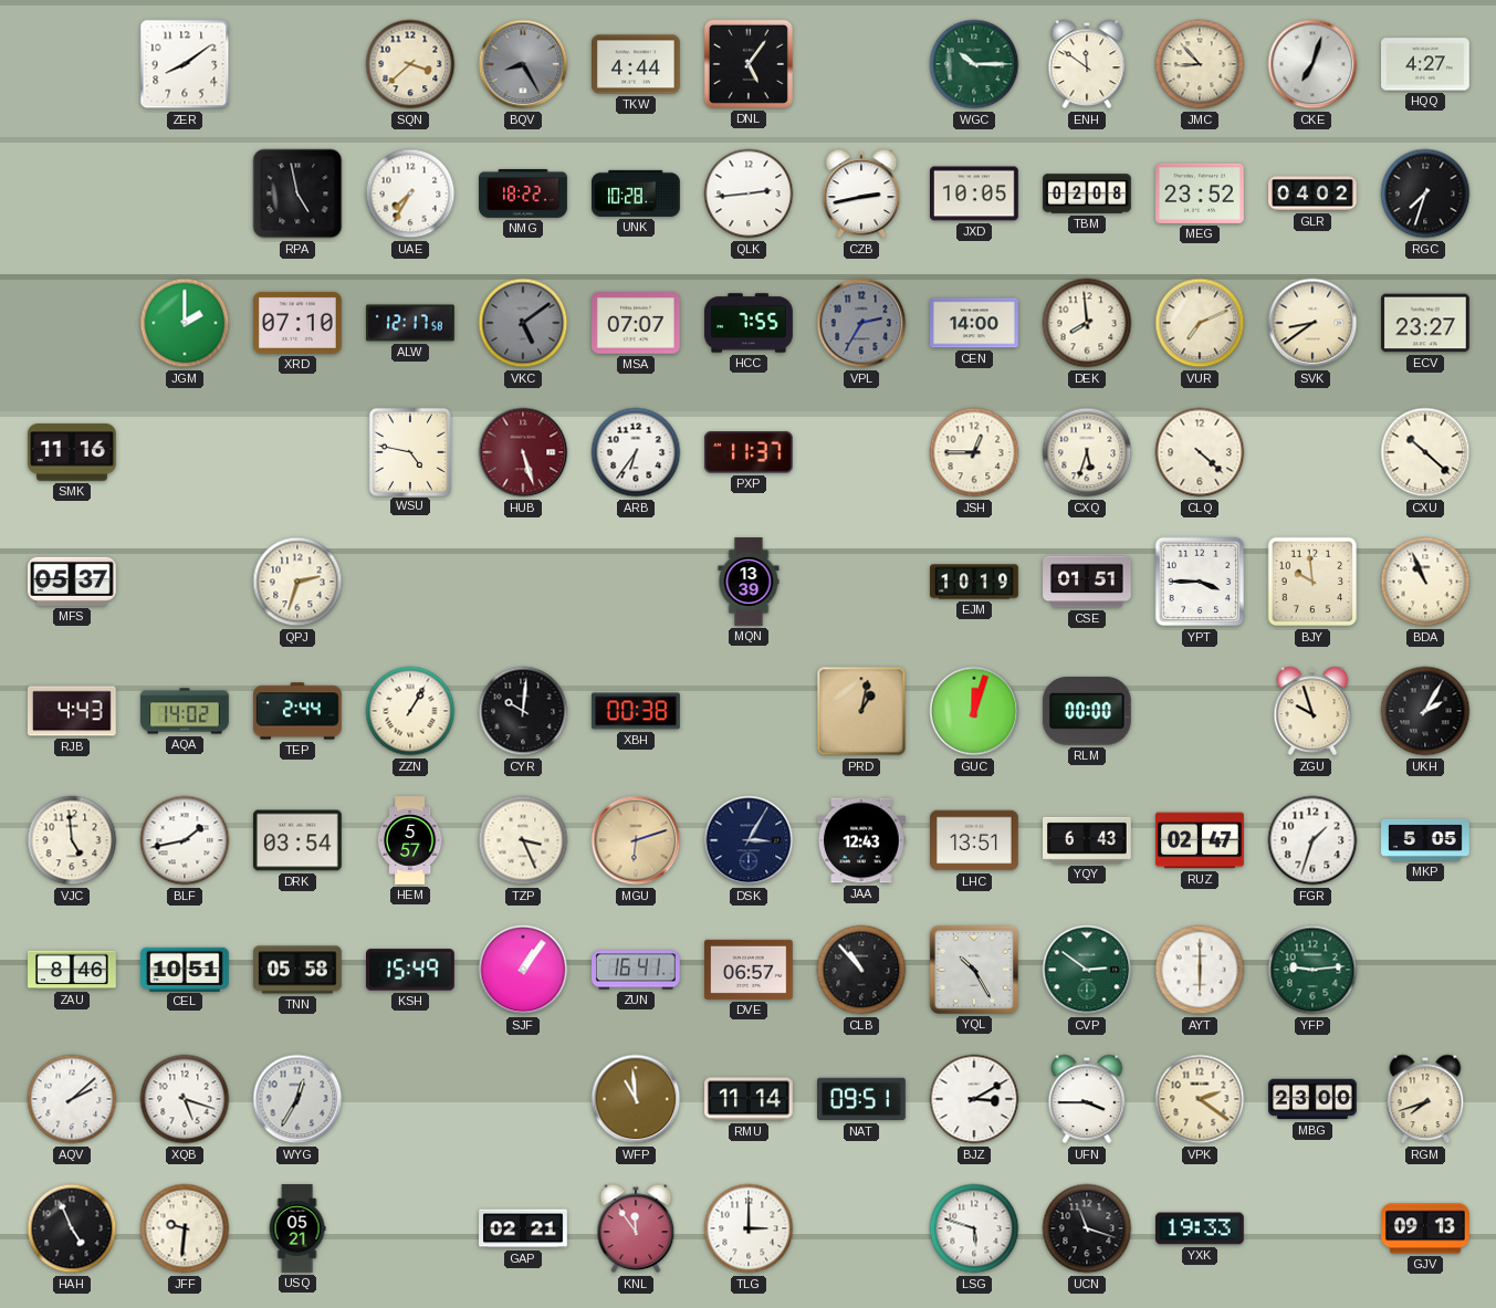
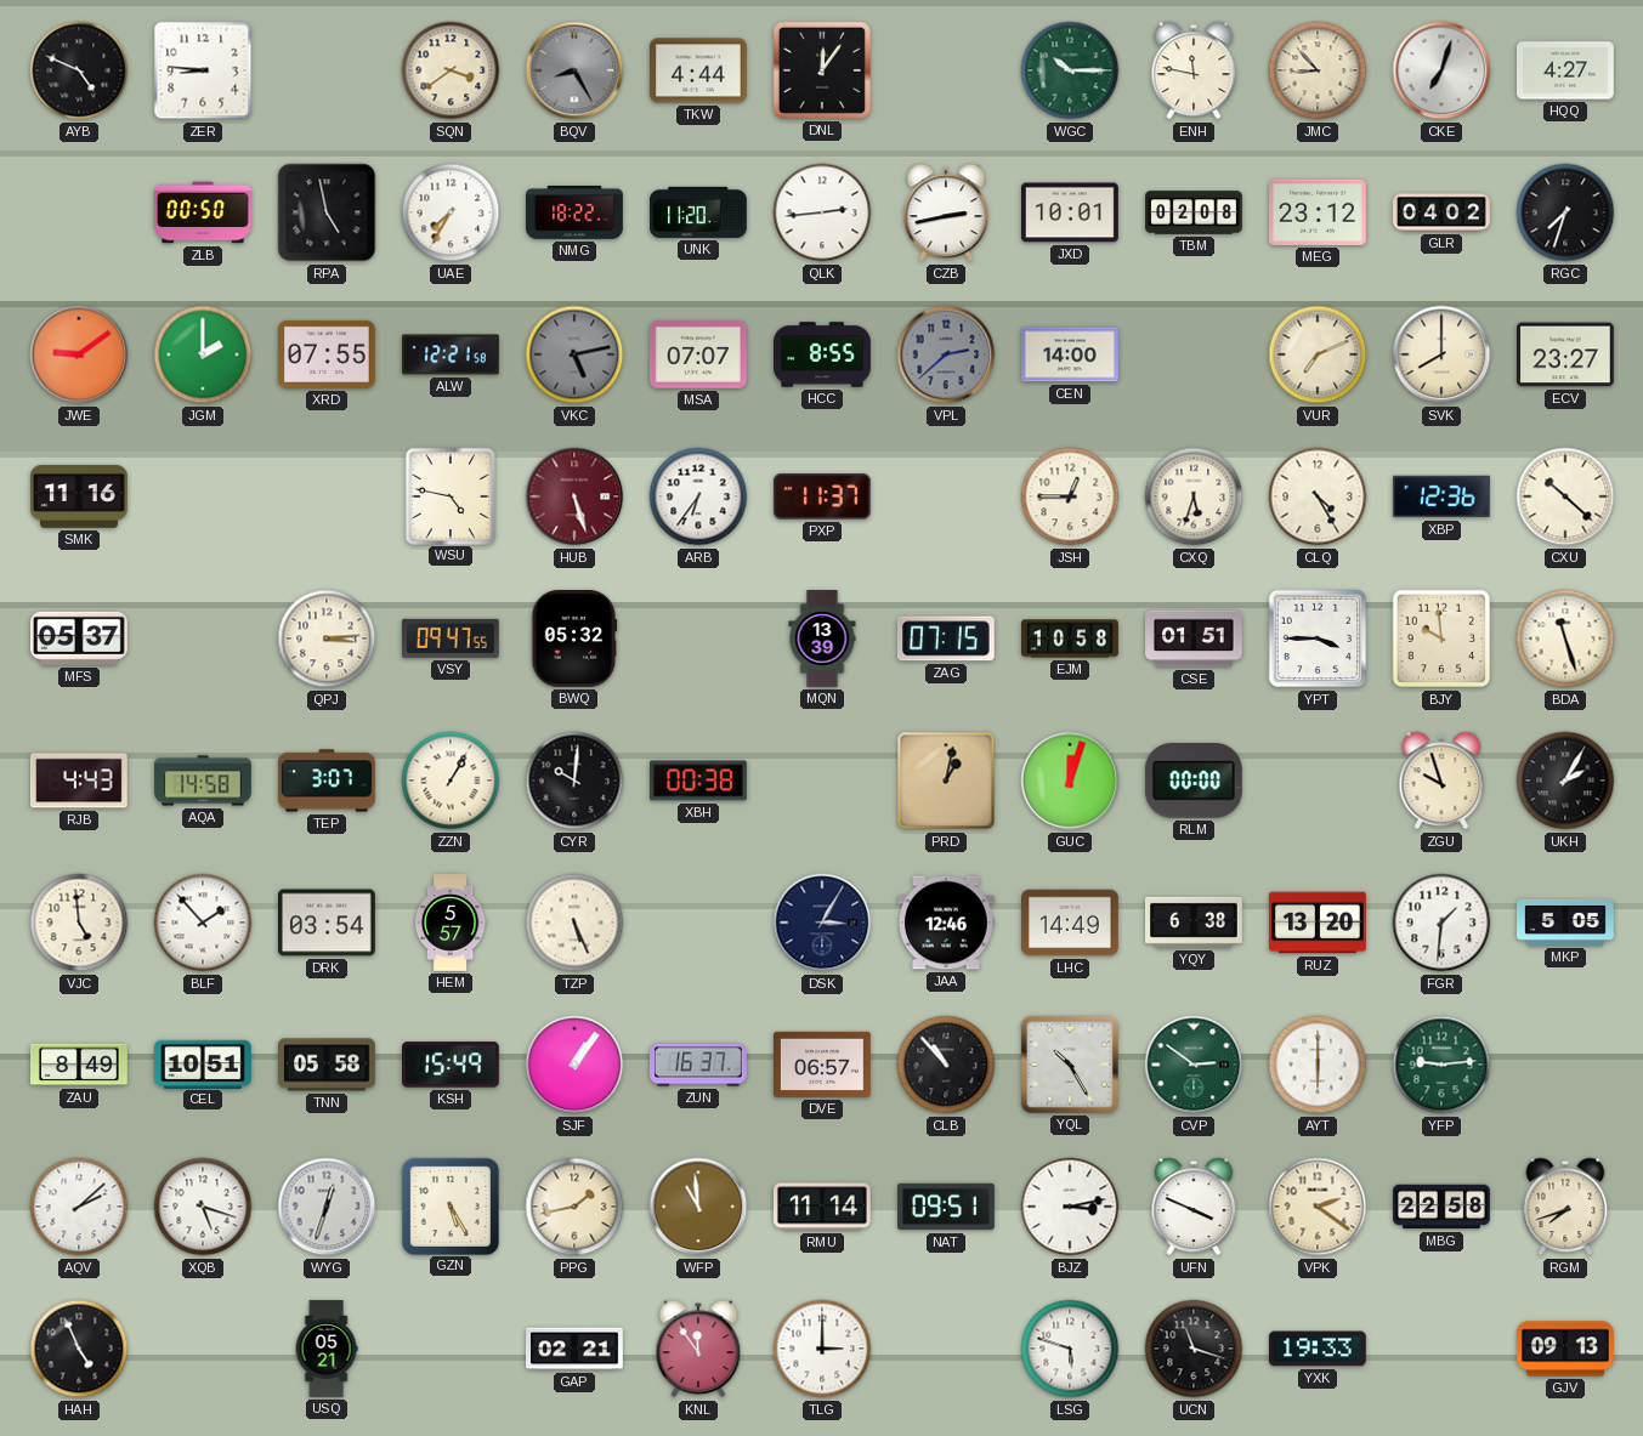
AYB: none -> 4:49 (79, 70)
ZER: 8:09 -> 8:46 (203, 70)
SQN: 3:38 -> 3:39 (451, 70)
DNL: 5:06 -> 12:06 (822, 70)
ENH: 11:51 -> 11:47 (1194, 70)
ZLB: none -> 00:50 (204, 212)
UNK: 10:28 -> 11:20 (699, 212)
JXD: 10:05 -> 10:01 (1071, 212)
MEG: 23:52 -> 23:12 (1319, 212)
JWE: none -> 9:09 (79, 354)
XRD: 07:10 -> 07:55 (328, 354)
ALW: 12:17 -> 12:21 (452, 354)
VKC: 5:09 -> 5:13 (574, 354)
HCC: 7:55 -> 8:55 (822, 354)
VPL: 2:35 -> 2:38 (946, 354)
DEK: 7:59 -> none (1087, 323)
SVK: 8:39 -> 8:00 (1441, 354)
CLQ: 4:22 -> 4:25 (1318, 496)
XBP: none -> 12:36 (1443, 496)
QPJ: 2:33 -> 3:14 (327, 638)
VSY: none -> 09:47 (451, 638)
BWQ: none -> 05:32 (574, 640)
ZAG: none -> 07:15 (946, 638)
EJM: 10:19 -> 10:58 (1070, 638)
BDA: 10:56 -> 11:27 (1565, 638)
AQA: 14:02 -> 14:58 (203, 781)
TEP: 2:44 -> 3:07 (328, 781)
BLF: 1:43 -> 1:53 (203, 923)
TZP: 3:26 -> 5:26 (574, 923)
MGU: 6:12 -> none (636, 840)
JAA: 12:43 -> 12:46 (947, 923)
LHC: 13:51 -> 14:49 (1071, 923)
YQY: 6:43 -> 6:38 (1195, 923)
RUZ: 02:47 -> 13:20 (1319, 923)
FGR: 1:33 -> 1:31 (1441, 923)
ZAU: 8:46 -> 8:49 (80, 1065)
ZUN: 16:41 -> 16:37 (699, 1065)
WYG: 12:35 -> 12:33 (327, 1207)
GZN: none -> 5:25 (449, 1205)
PPG: none -> 1:43 (574, 1207)
BJZ: 3:10 -> 3:13 (1070, 1207)
UFN: 3:45 -> 3:49 (1194, 1207)
MBG: 23:00 -> 22:58 (1441, 1207)
JFF: 9:31 -> none (185, 1228)
